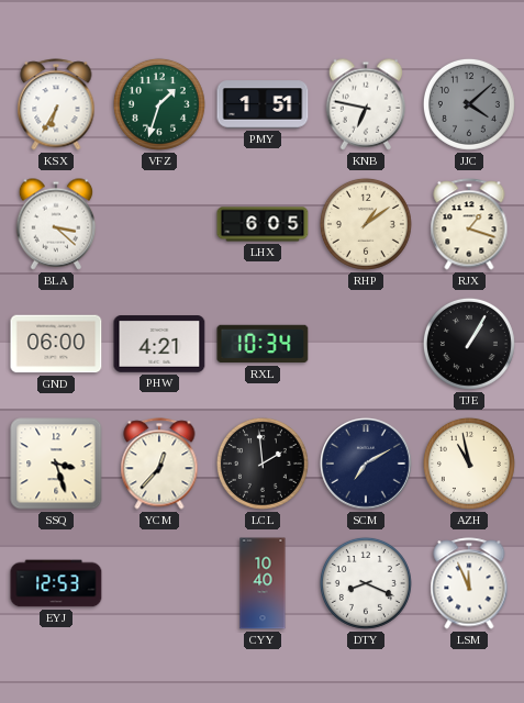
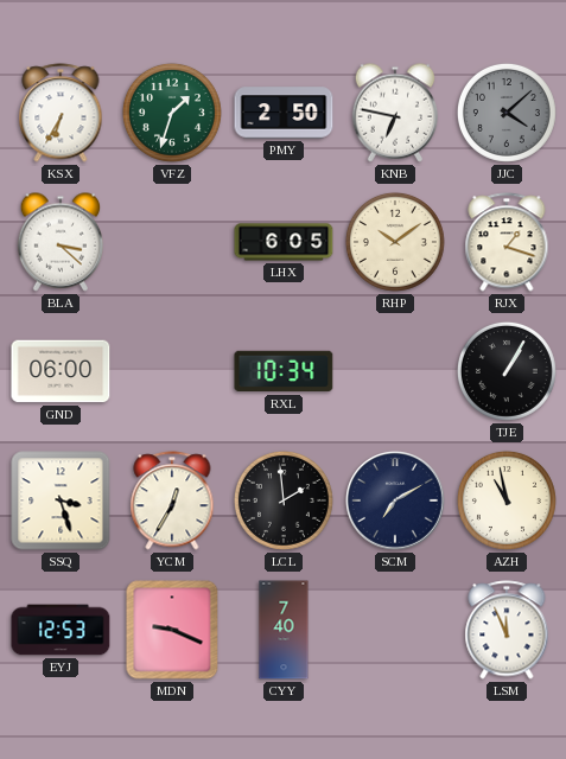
PMY: 1:51 -> 2:50 (284, 113)
RHP: 1:09 -> 10:09 (395, 242)
PHW: 4:21 -> none (159, 344)
YCM: 12:37 -> 12:35 (172, 500)
MDN: none -> 9:19 (172, 630)
CYY: 10:40 -> 7:40 (284, 630)
DTY: 8:19 -> none (366, 583)
